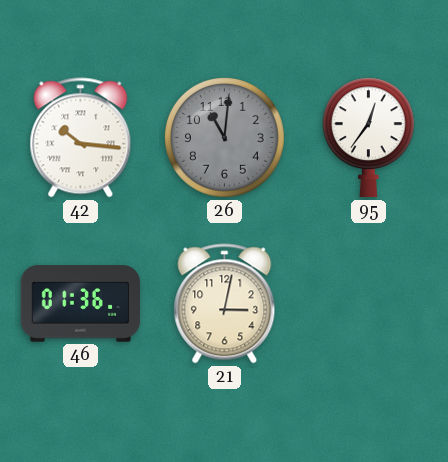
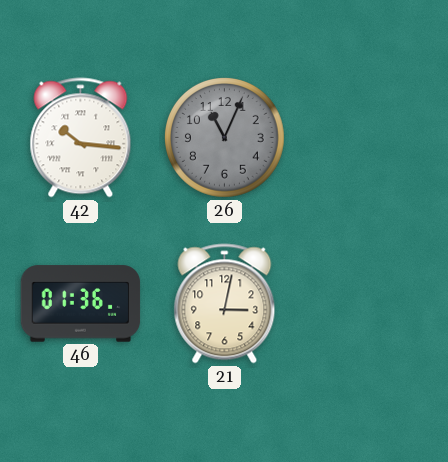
26: 11:01 -> 11:04 (225, 138)
95: 12:36 -> none (368, 138)
